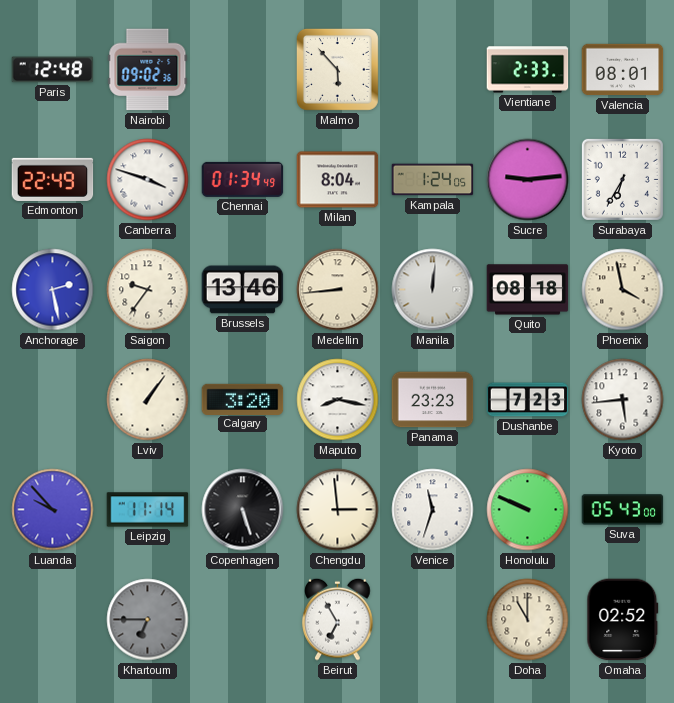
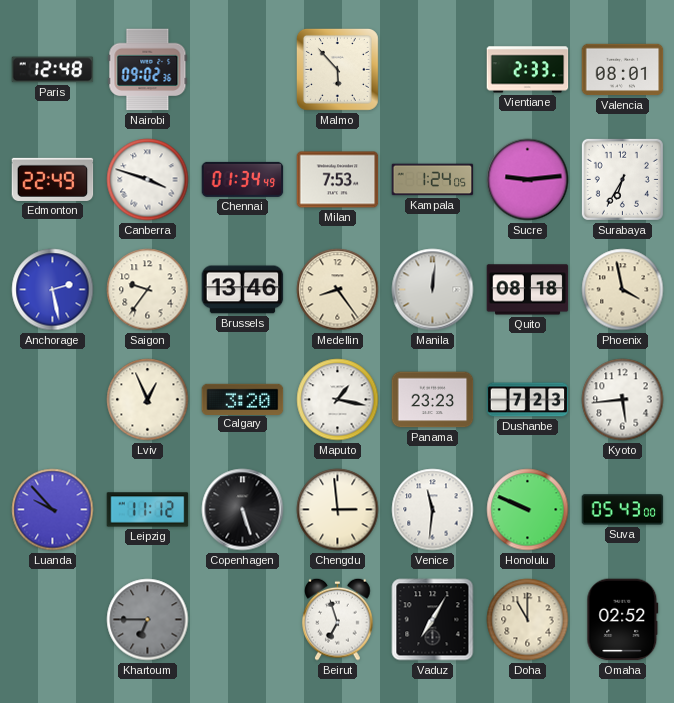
Milan: 8:04 -> 7:53 (338, 180)
Medellin: 8:44 -> 8:24 (338, 290)
Lviv: 1:06 -> 12:56 (148, 400)
Maputo: 8:17 -> 1:17 (338, 400)
Leipzig: 11:14 -> 11:12 (148, 510)
Venice: 11:33 -> 11:31 (433, 510)
Beirut: 6:55 -> 6:57 (338, 619)
Vaduz: none -> 7:05 (433, 620)
